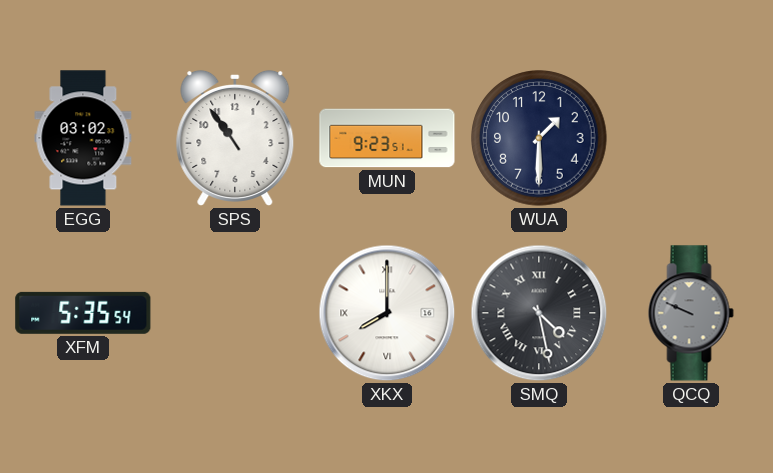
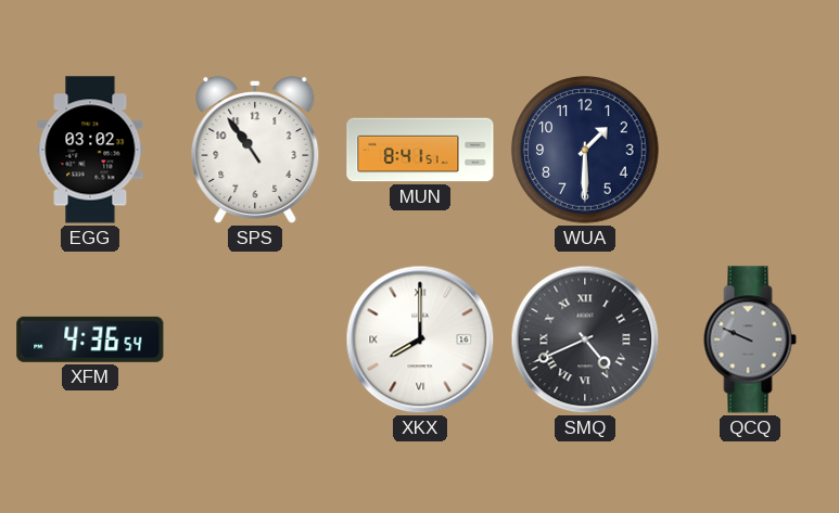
MUN: 9:23 -> 8:41 (420, 150)
XFM: 5:35 -> 4:36 (90, 339)
SMQ: 4:28 -> 4:41 (585, 339)
